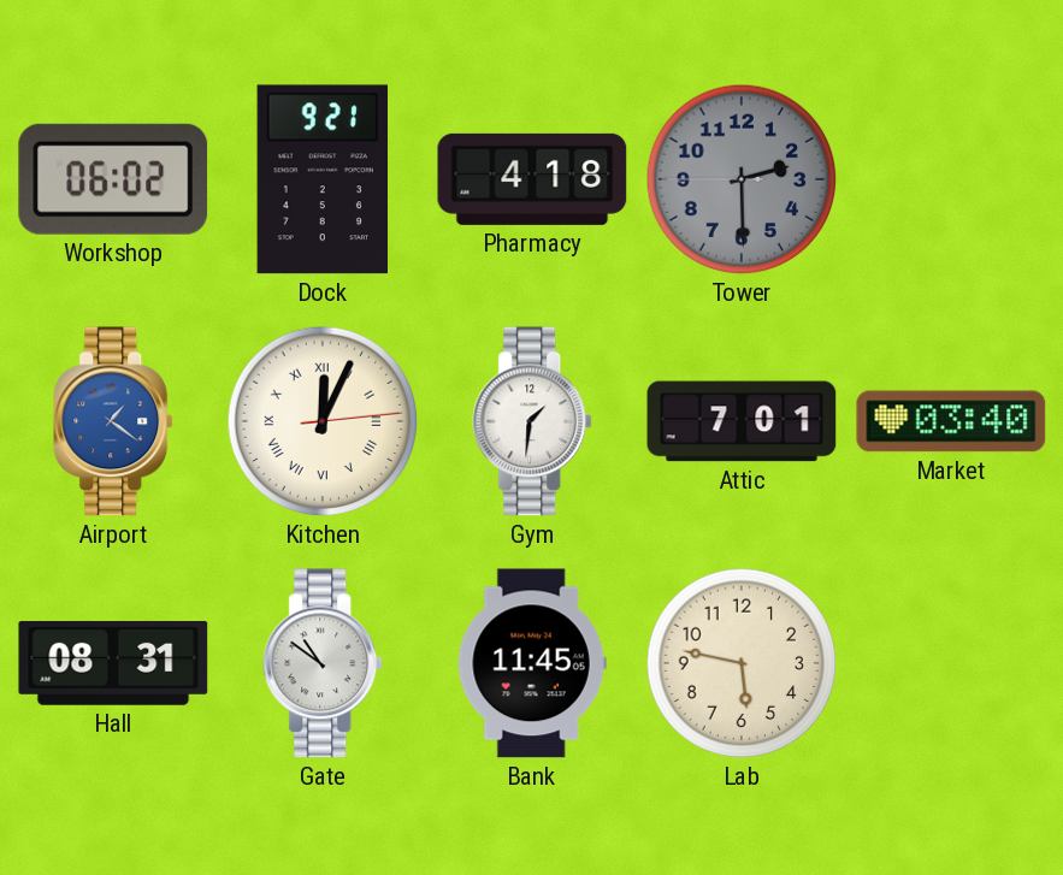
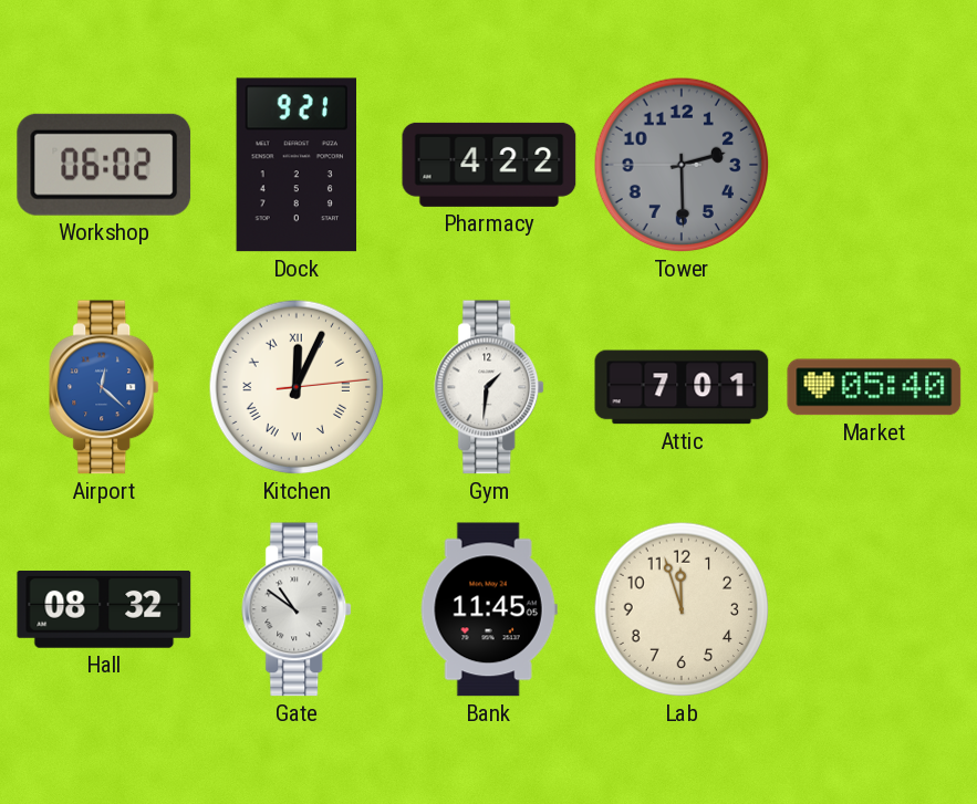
Pharmacy: 4:18 -> 4:22 (489, 165)
Airport: 1:21 -> 12:22 (105, 387)
Market: 03:40 -> 05:40 (874, 387)
Hall: 08:31 -> 08:32 (104, 609)
Lab: 5:47 -> 11:57 (682, 609)
